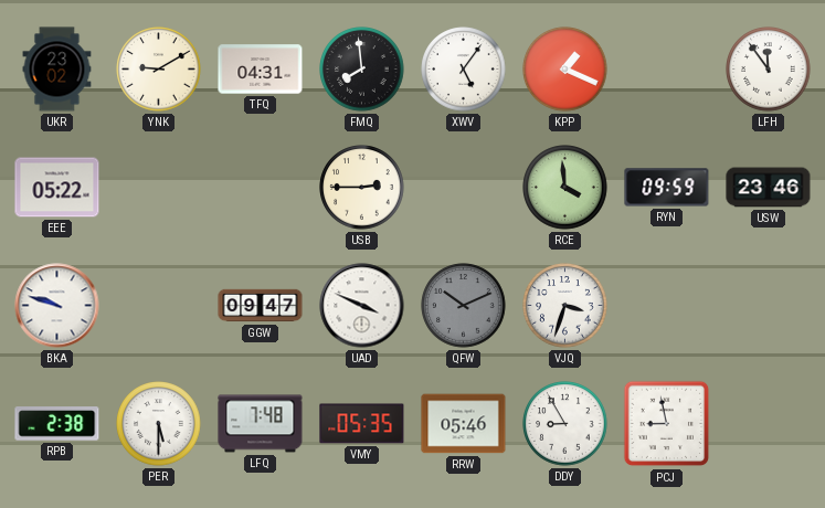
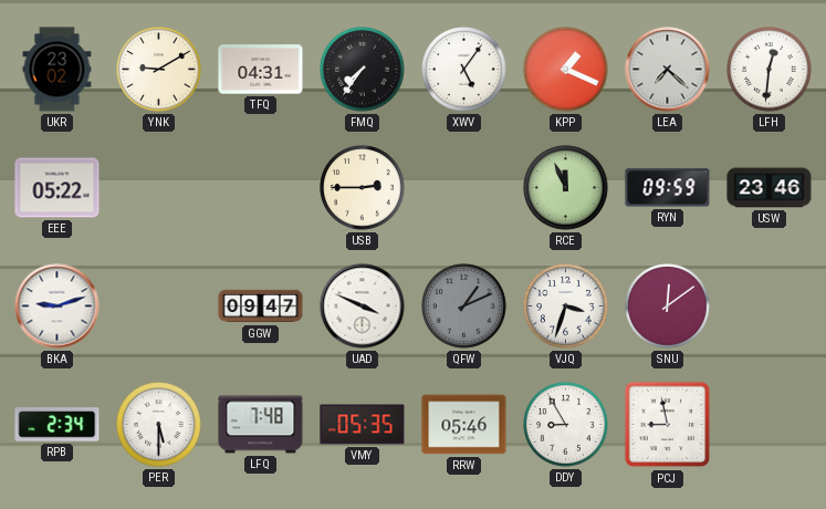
FMQ: 7:59 -> 7:36 (363, 70)
LEA: none -> 7:22 (668, 70)
LFH: 11:54 -> 12:31 (770, 70)
RCE: 3:59 -> 11:56 (566, 188)
BKA: 9:48 -> 9:12 (57, 307)
QFW: 10:11 -> 1:11 (464, 307)
SNU: none -> 12:09 (668, 307)
RPB: 2:38 -> 2:34 (57, 425)
